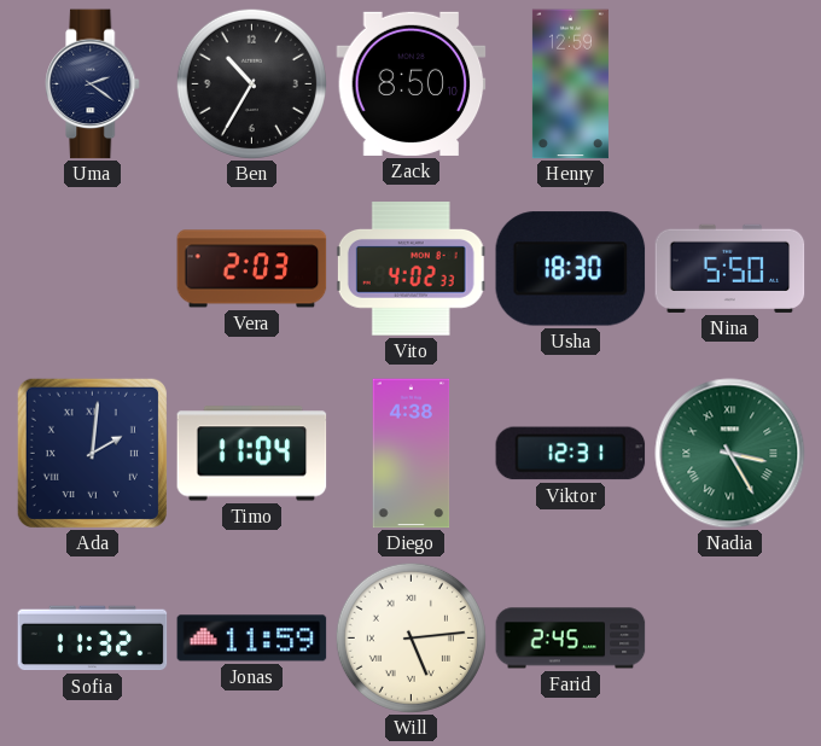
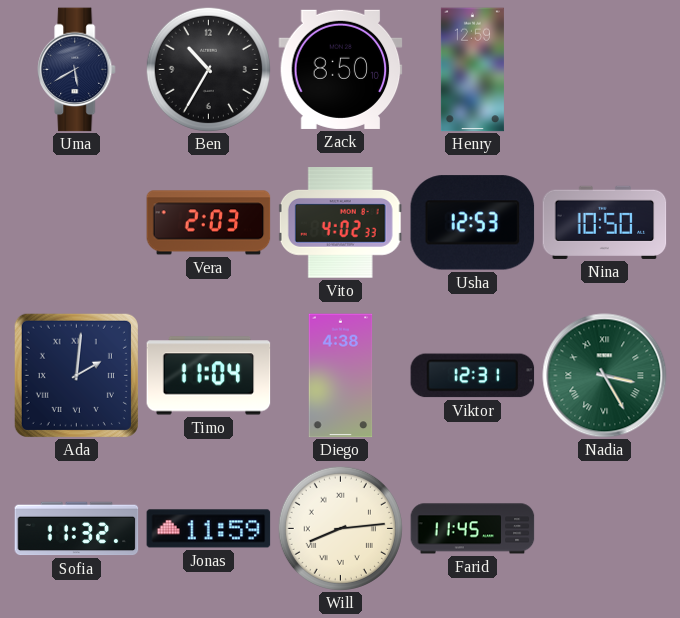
Uma: 2:21 -> 5:40 (77, 70)
Usha: 18:30 -> 12:53 (473, 223)
Nina: 5:50 -> 10:50 (605, 222)
Will: 5:14 -> 8:14 (340, 528)
Farid: 2:45 -> 11:45 (473, 529)
